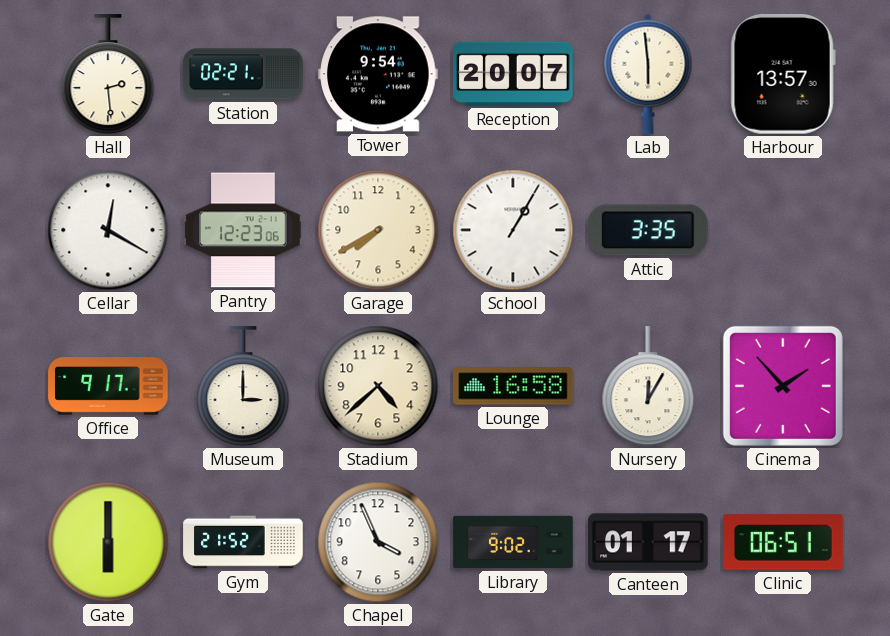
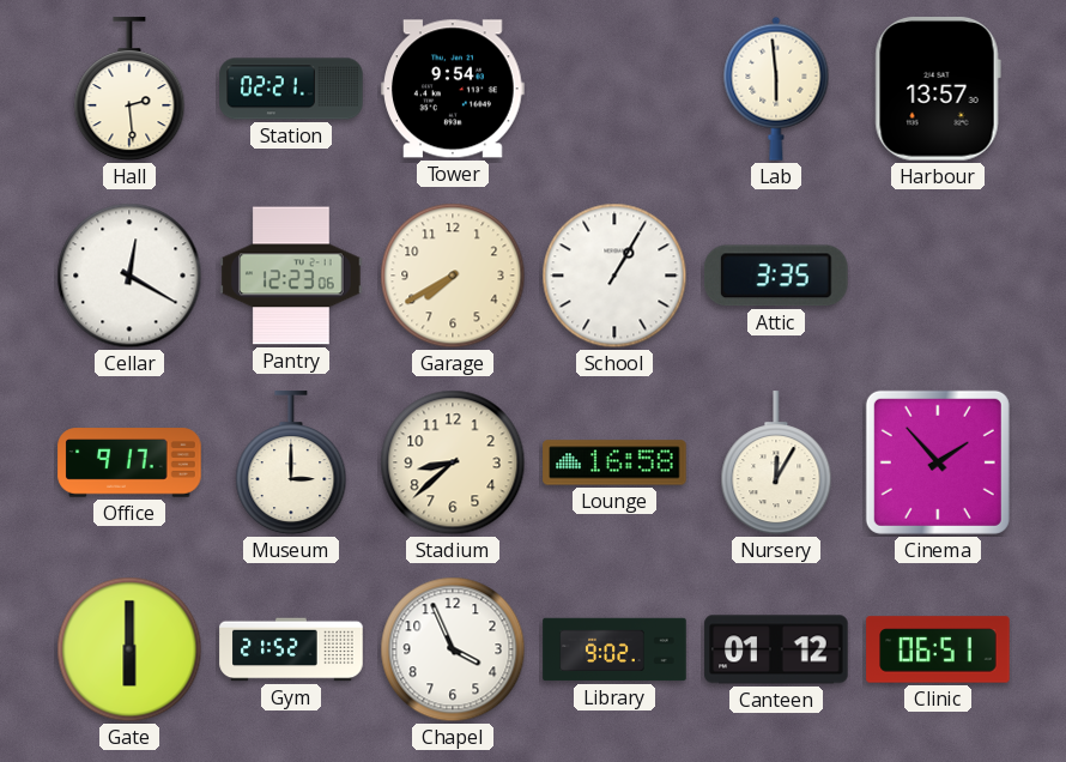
Reception: 20:07 -> none (513, 74)
Stadium: 4:38 -> 8:38 (453, 462)
Canteen: 01:17 -> 01:12 (776, 649)
